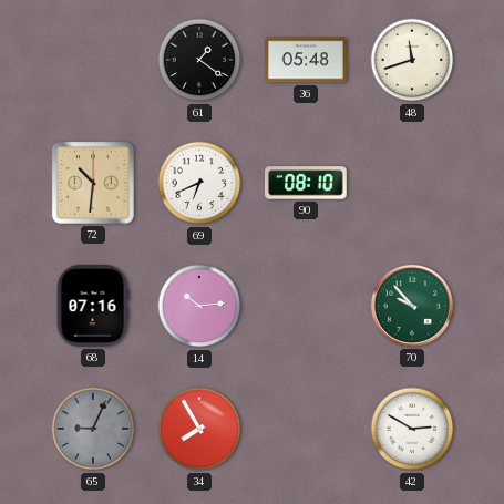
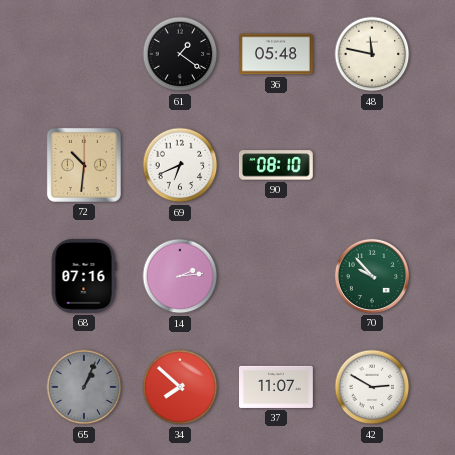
48: 11:42 -> 11:47 (372, 54)
14: 10:14 -> 2:14 (180, 276)
65: 9:04 -> 1:04 (84, 387)
34: 7:55 -> 7:52 (180, 387)
37: none -> 11:07 (277, 387)
